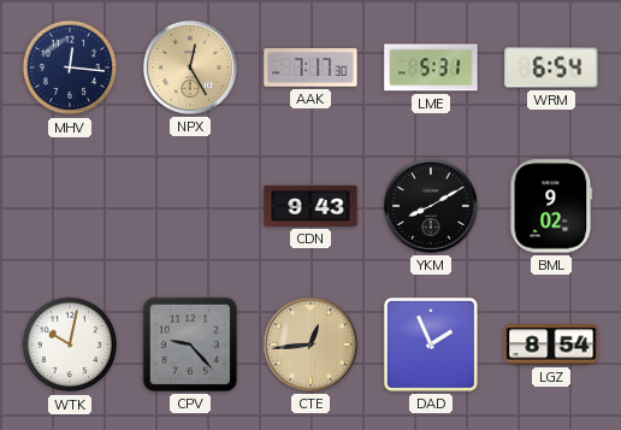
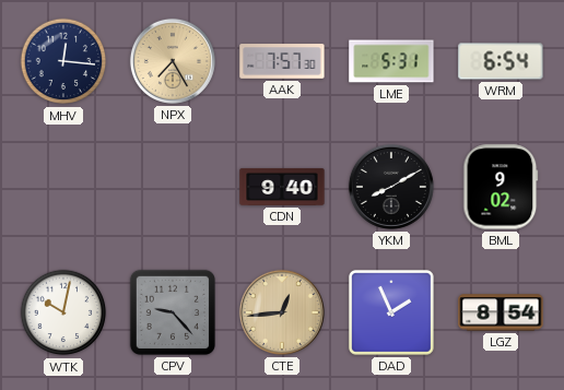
NPX: 12:25 -> 7:25 (173, 61)
AAK: 7:17 -> 7:57 (282, 61)
CDN: 9:43 -> 9:40 (282, 187)
